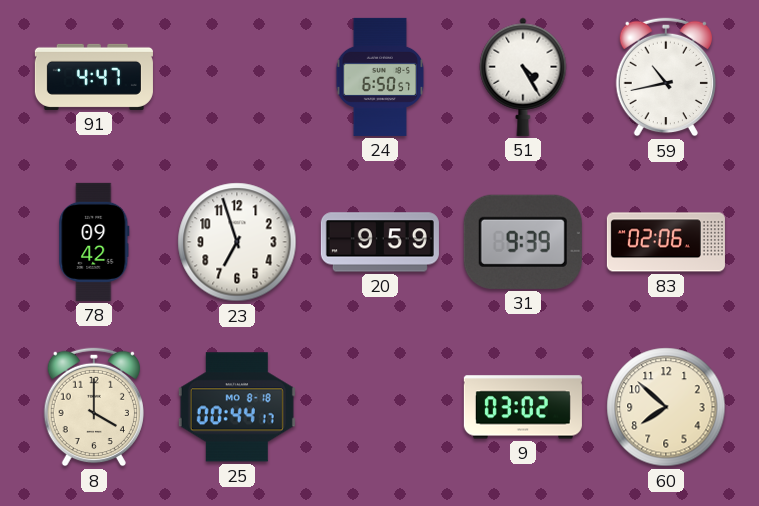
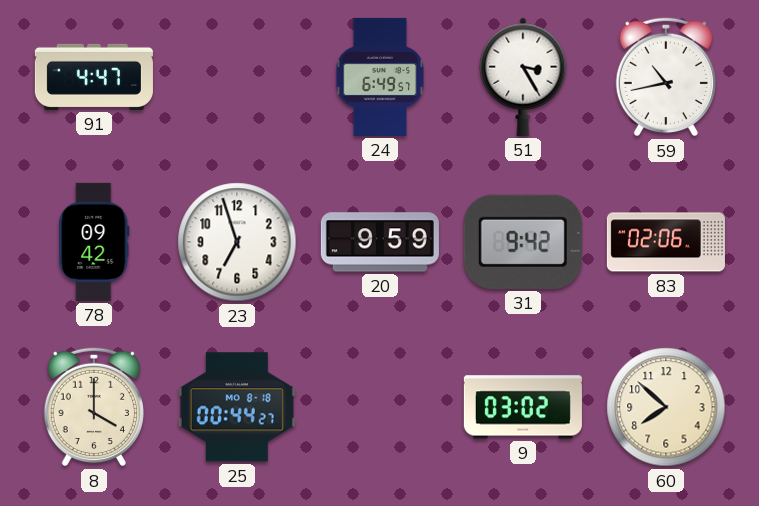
24: 6:50 -> 6:49 (380, 77)
51: 4:25 -> 3:25 (523, 77)
31: 9:39 -> 9:42 (523, 242)
25: 00:44:17 -> 00:44:27 (237, 407)
